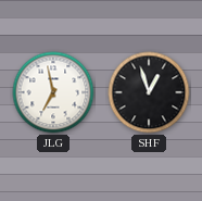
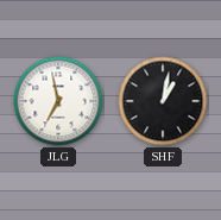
SHF: 12:57 -> 1:02 (163, 101)
